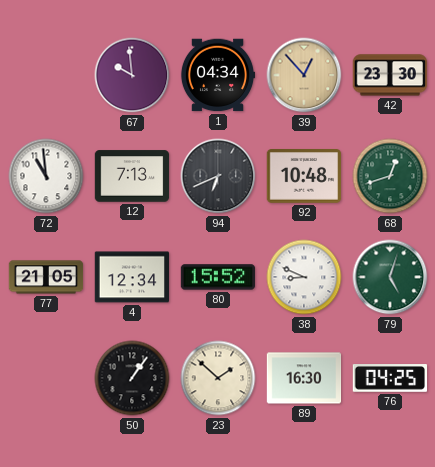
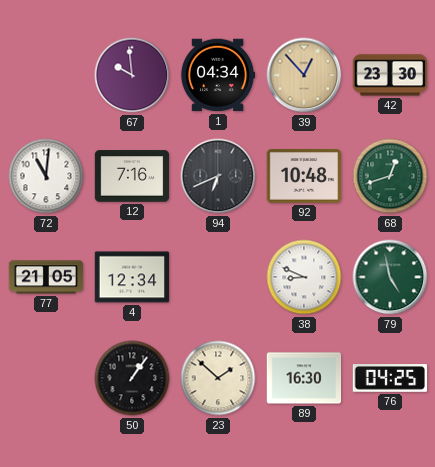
72: 10:59 -> 11:01 (46, 176)
12: 7:13 -> 7:16 (132, 176)
80: 15:52 -> none (218, 277)
79: 5:03 -> 4:58 (390, 277)
